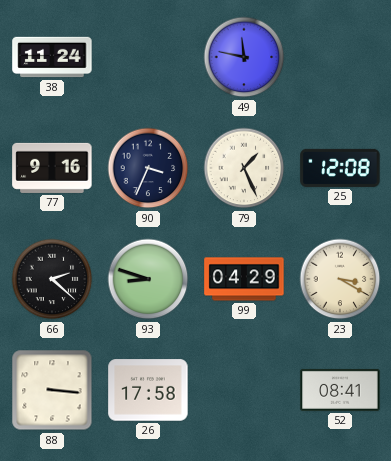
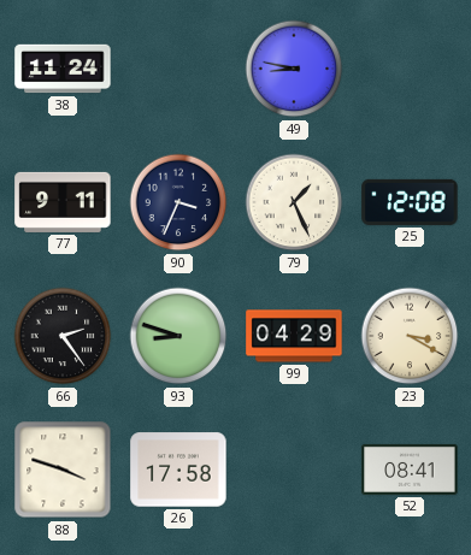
49: 11:47 -> 8:47 (294, 69)
77: 9:16 -> 9:11 (63, 202)
66: 2:22 -> 2:24 (63, 336)
88: 3:16 -> 3:48 (63, 470)
